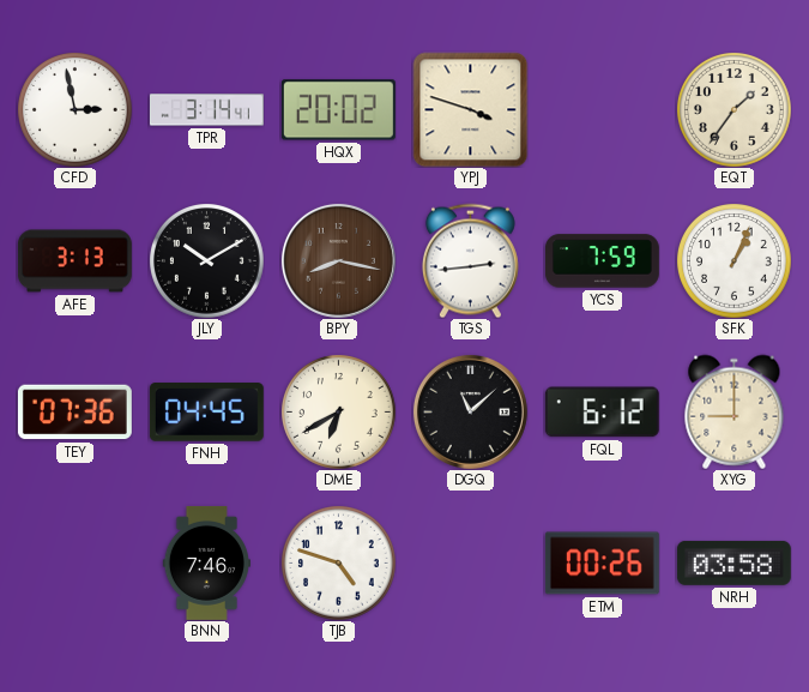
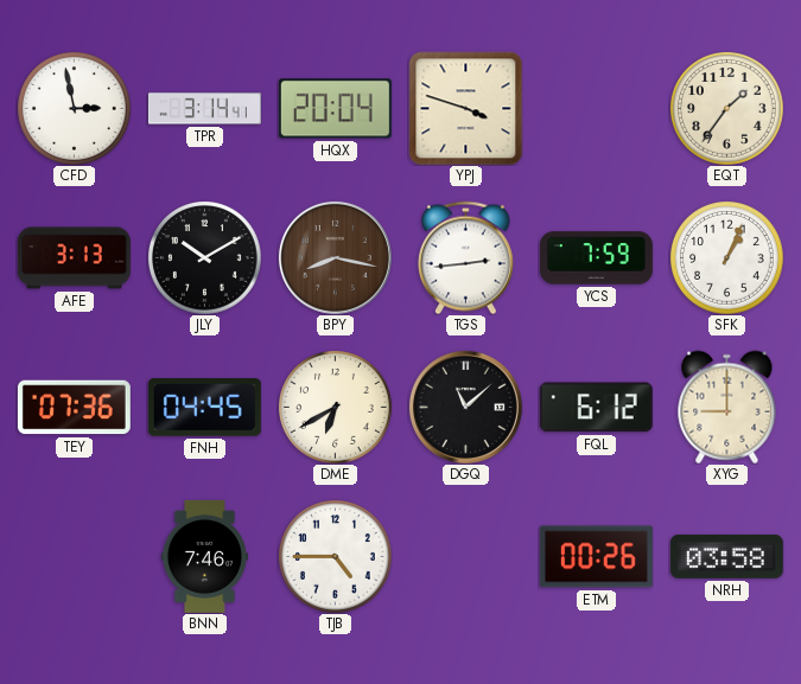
HQX: 20:02 -> 20:04 (335, 109)
TJB: 4:48 -> 4:45 (336, 557)
